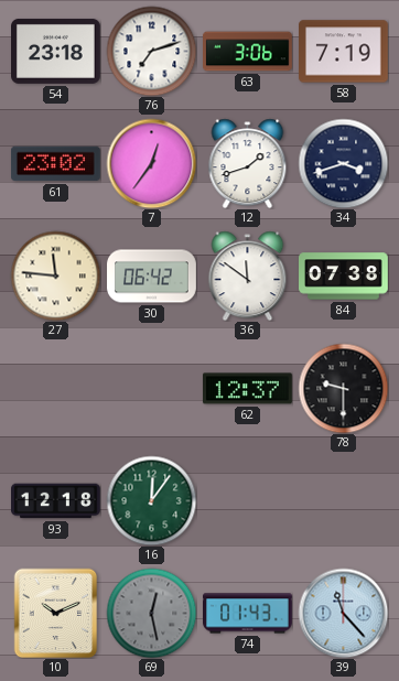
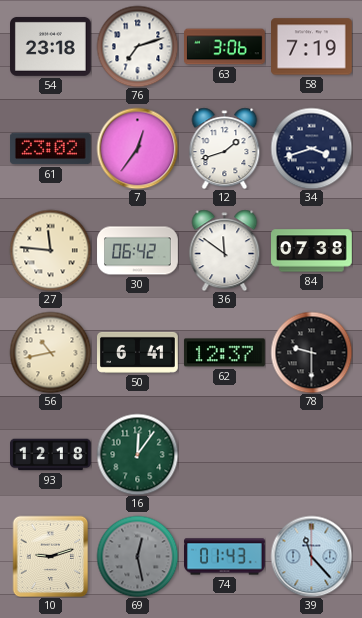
56: none -> 10:43 (50, 352)
50: none -> 6:41 (138, 352)
10: 10:11 -> 9:12 (51, 556)
